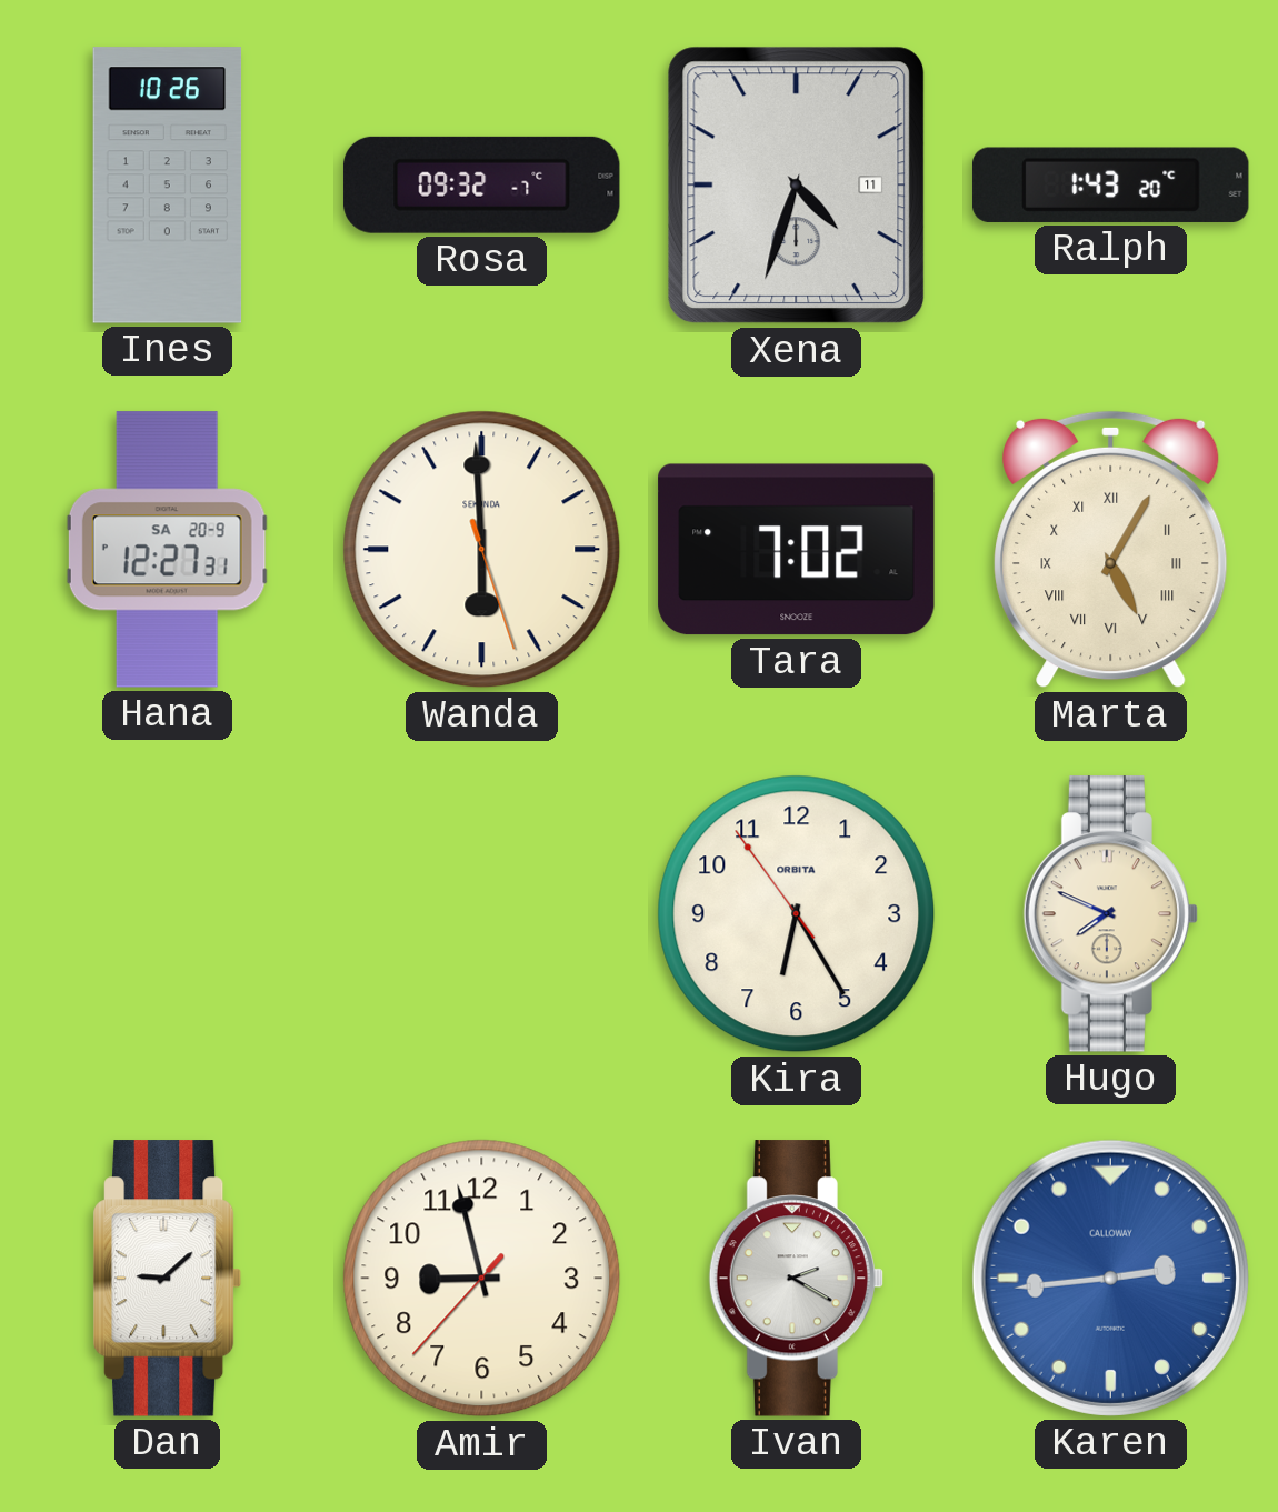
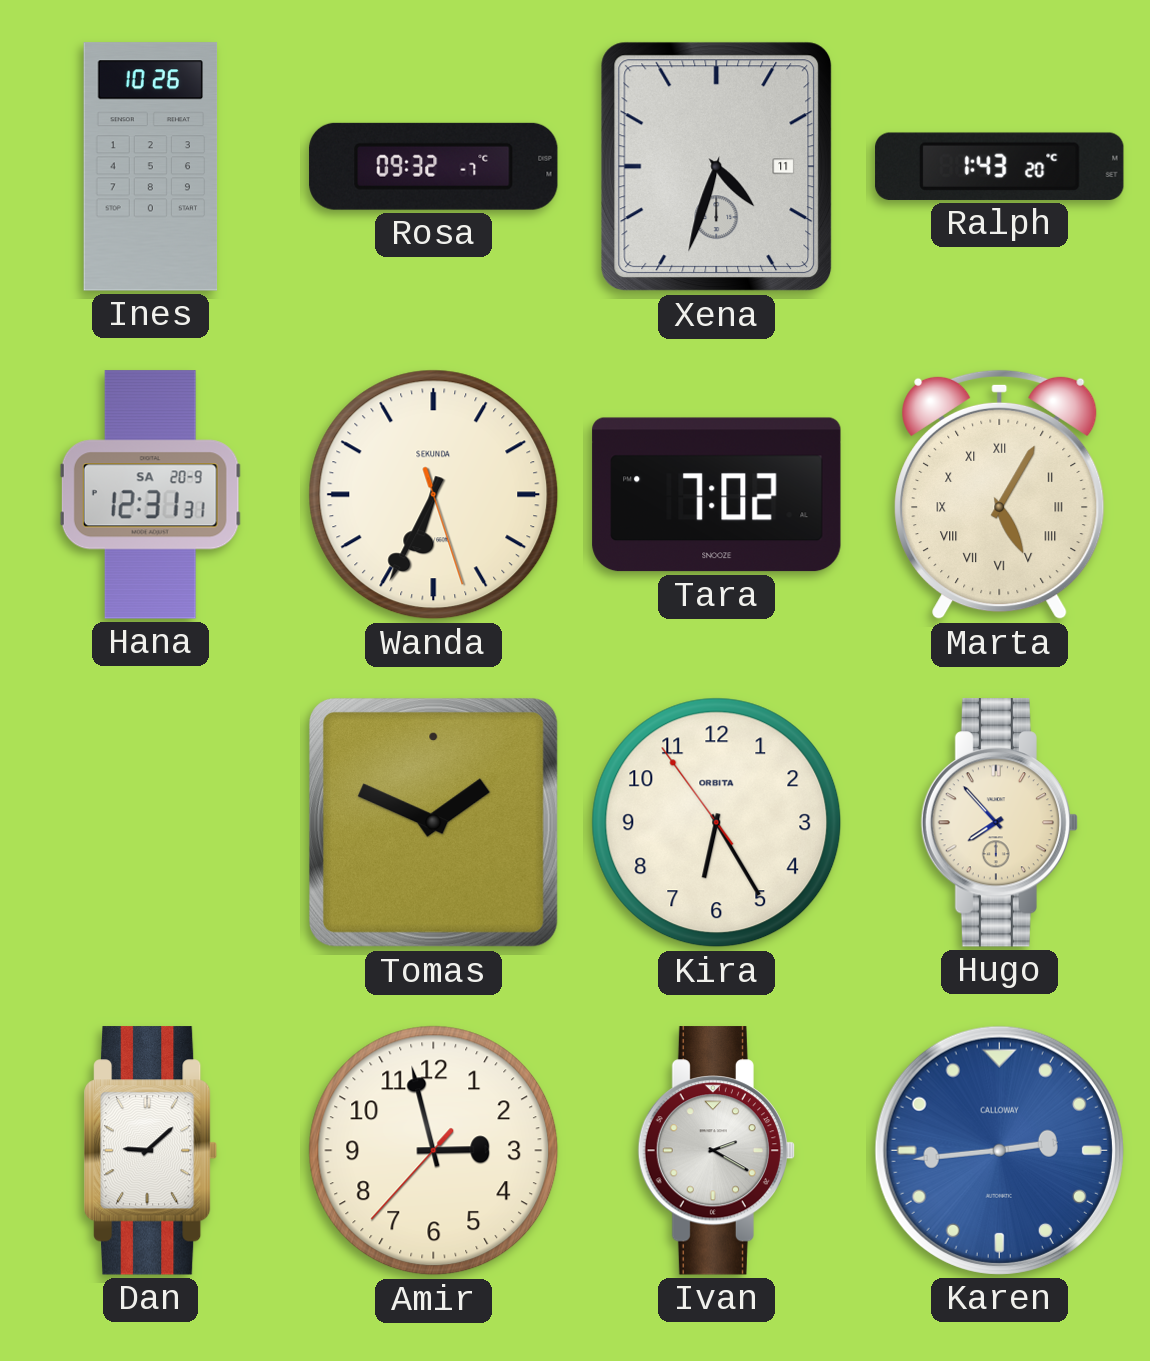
Hana: 12:27 -> 12:31 (150, 495)
Wanda: 5:59 -> 6:34 (434, 495)
Tomas: none -> 1:49 (434, 823)
Hugo: 7:49 -> 7:53 (999, 823)
Amir: 8:57 -> 2:57 (434, 1151)
